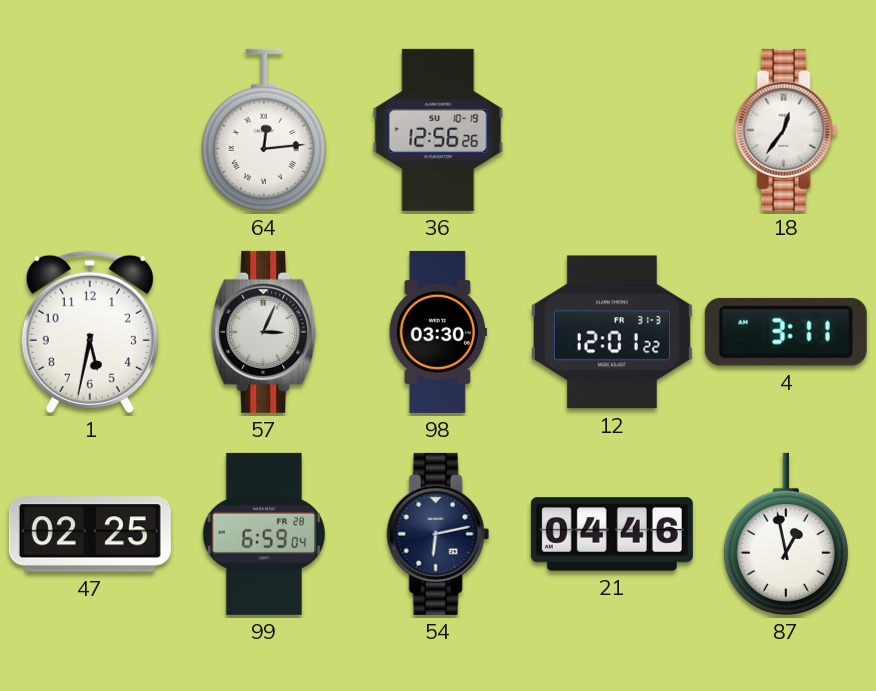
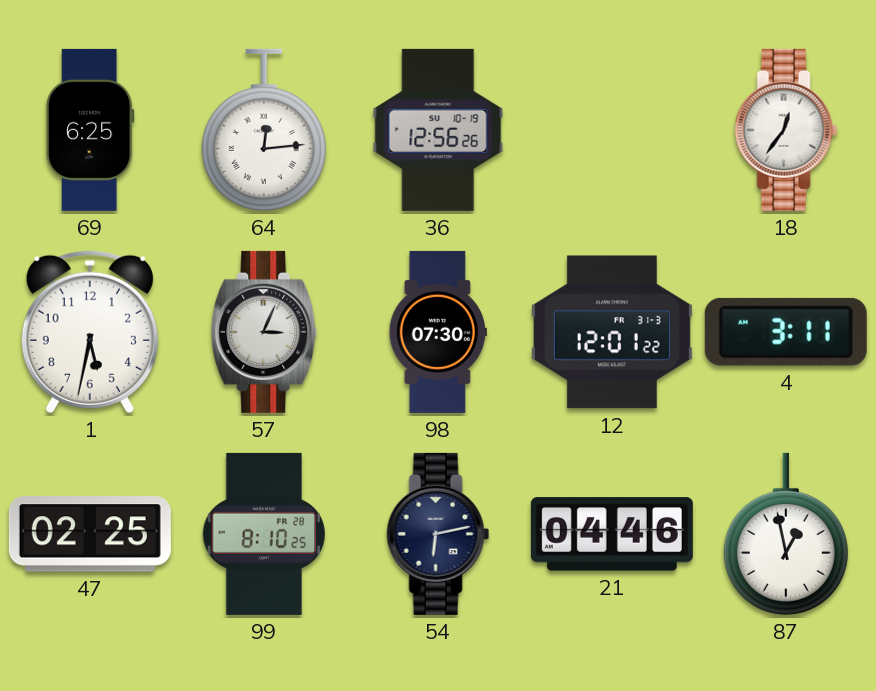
69: none -> 6:25 (91, 130)
98: 03:30 -> 07:30 (438, 332)
99: 6:59 -> 8:10 (264, 534)
